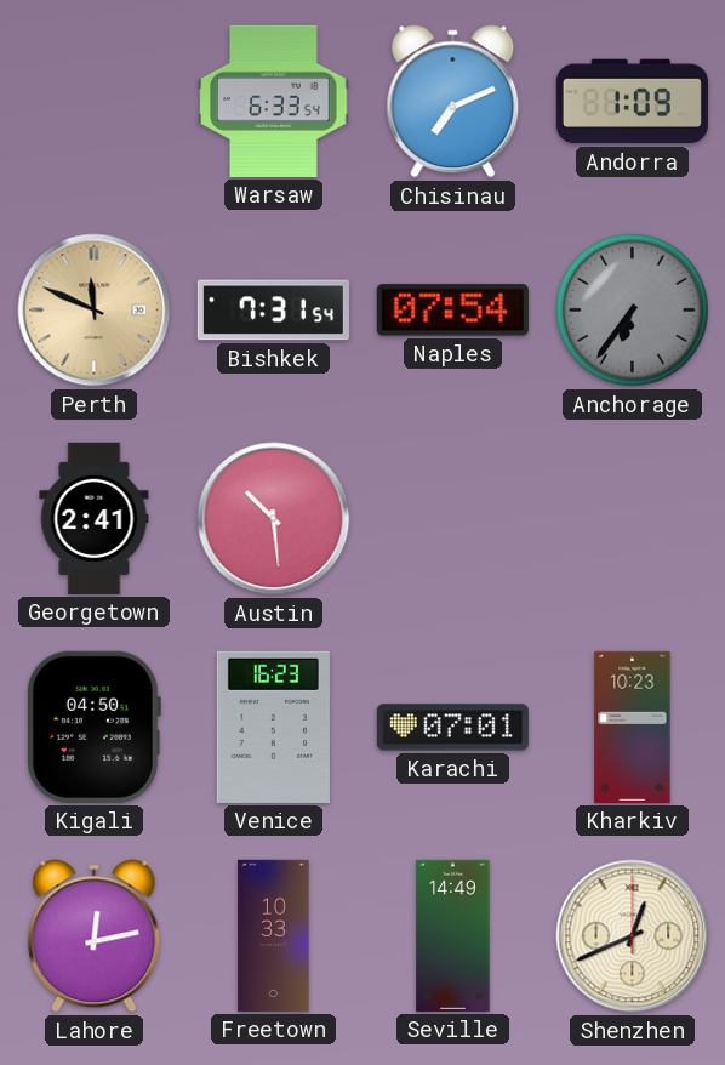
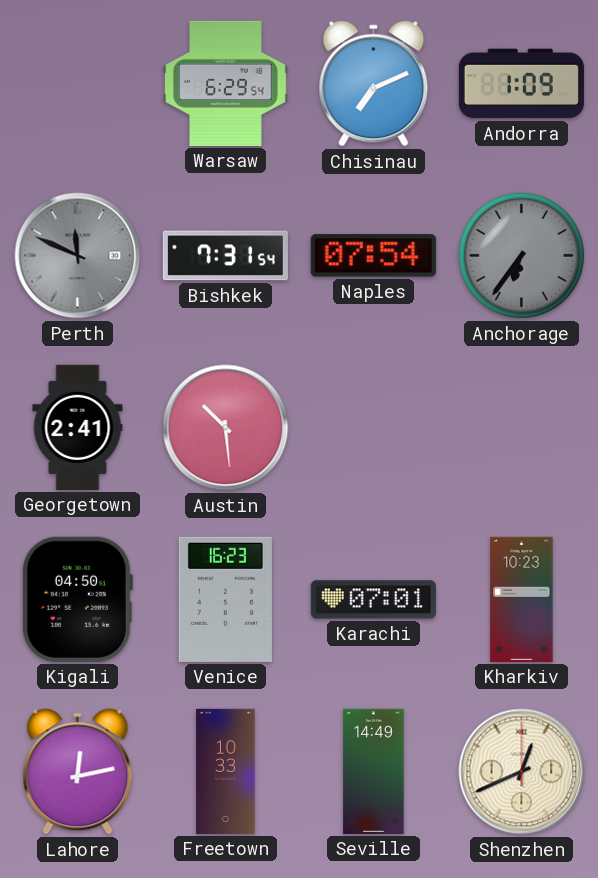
Warsaw: 6:33 -> 6:29 (226, 83)
Perth dial: champagne -> grey (78, 256)
